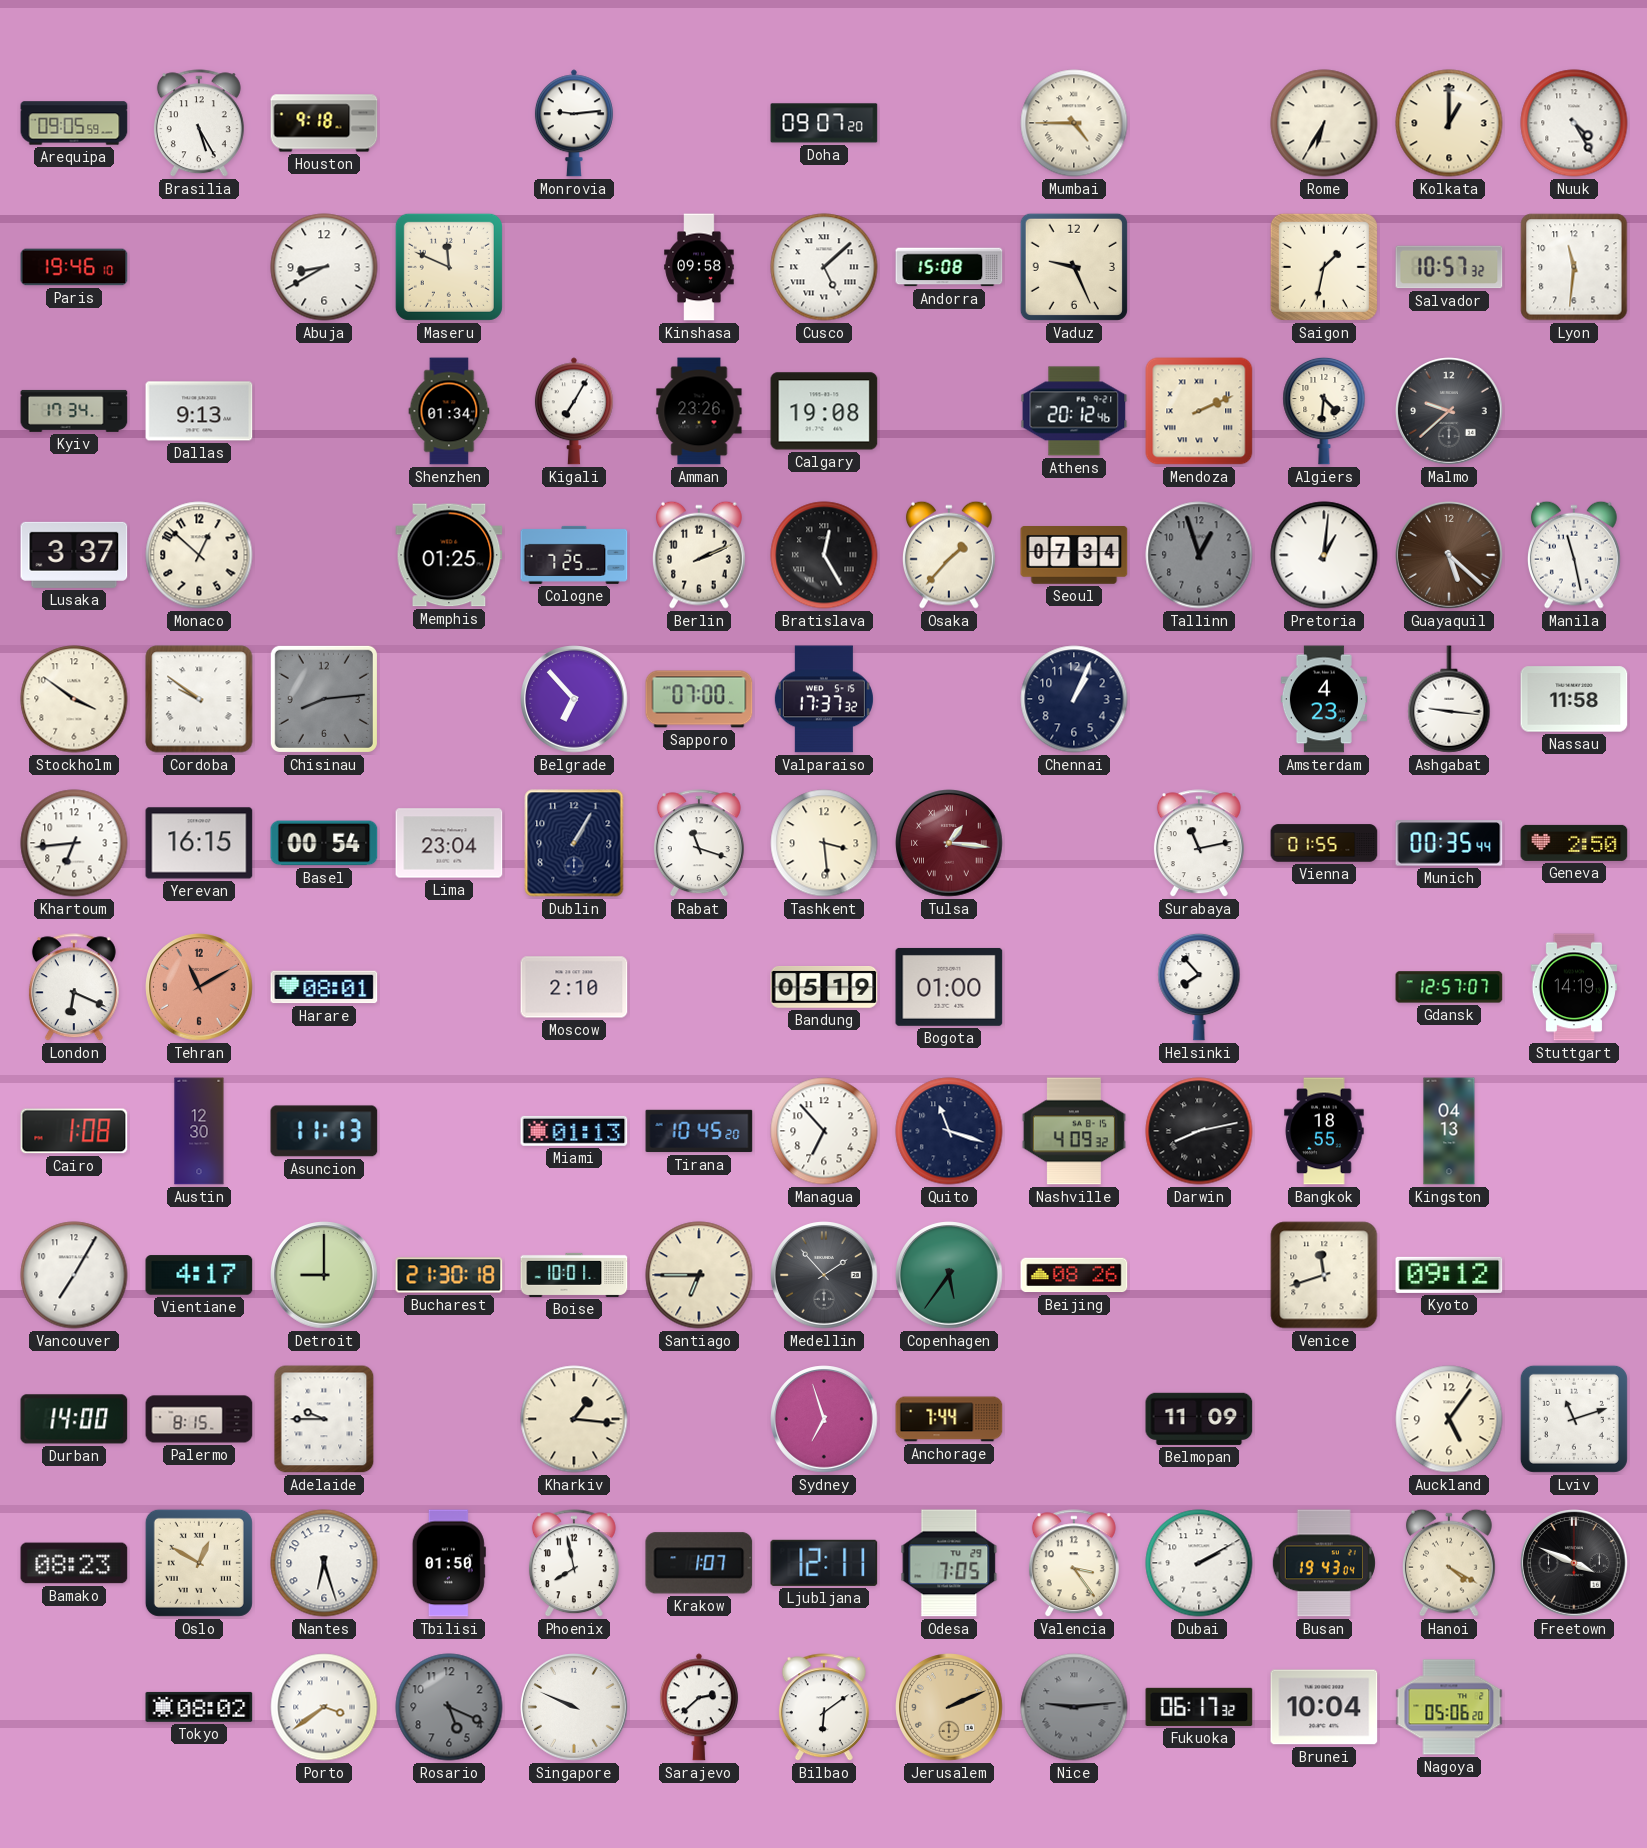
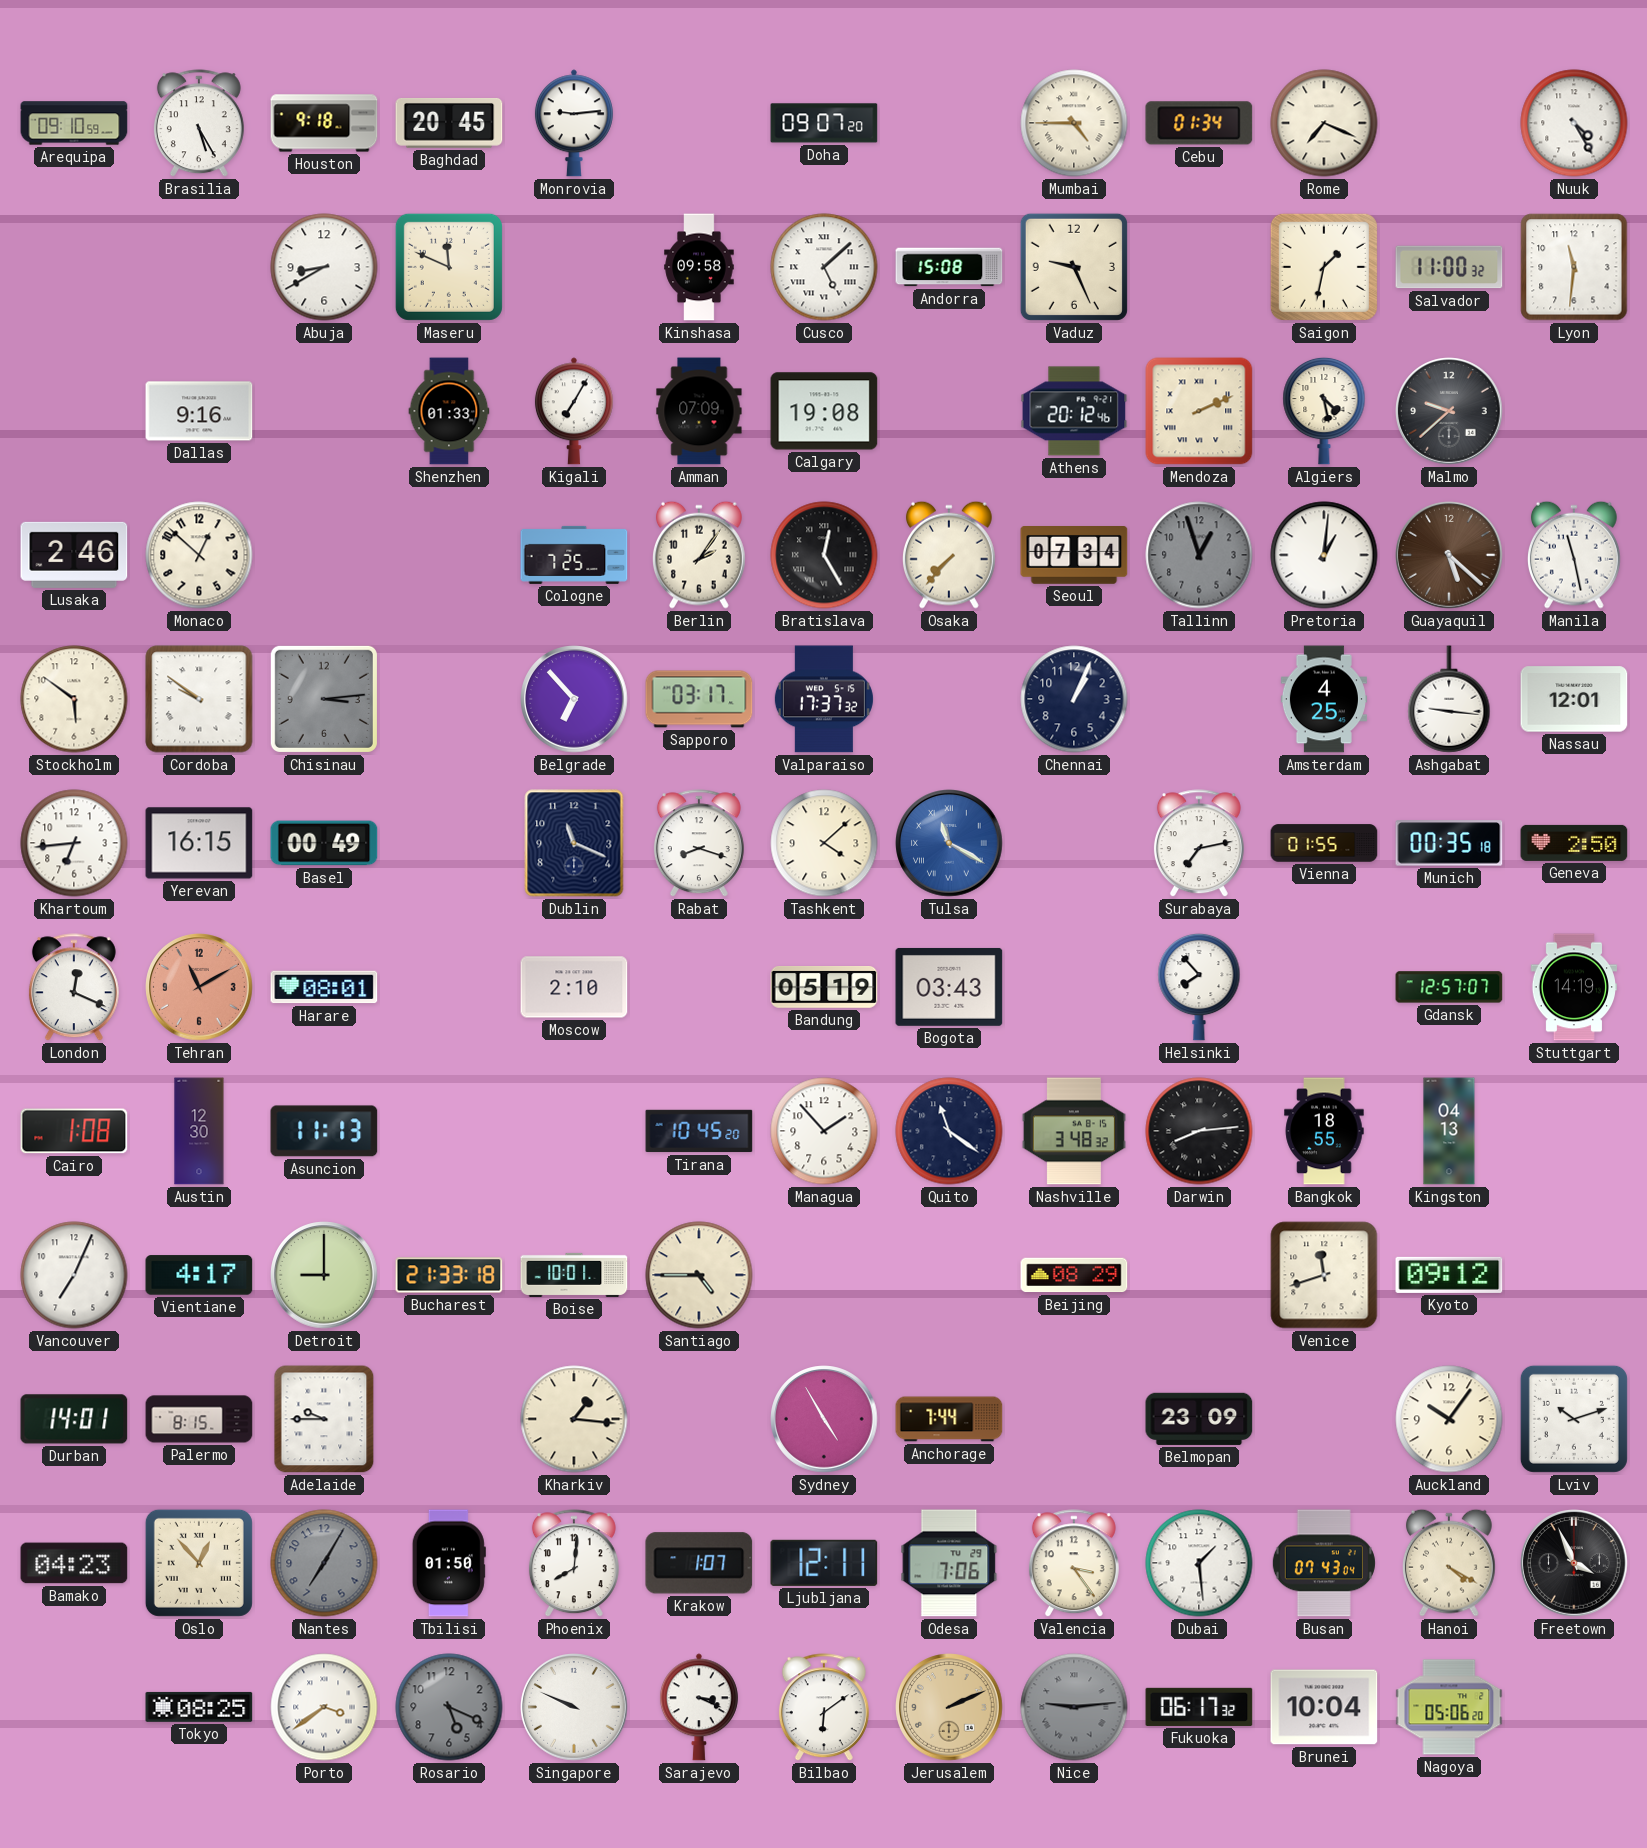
Arequipa: 09:05 -> 09:10 (74, 123)
Baghdad: none -> 20:45 (449, 123)
Cebu: none -> 01:34 (1199, 123)
Rome: 6:35 -> 7:19 (1324, 123)
Kolkata: 1:00 -> none (1449, 123)
Paris: 19:46 -> none (74, 267)
Salvador: 10:57 -> 11:00 (1449, 267)
Kyiv: 17:34 -> none (74, 411)
Dallas: 9:13 -> 9:16 (199, 411)
Shenzhen: 01:34 -> 01:33 (449, 411)
Amman: 23:26 -> 07:09 (699, 411)
Algiers: 4:31 -> 4:28 (1324, 411)
Lusaka: 3:37 -> 2:46 (74, 555)
Memphis: 01:25 -> none (449, 555)
Berlin: 2:11 -> 2:06 (699, 555)
Osaka: 1:37 -> 7:37 (949, 555)
Stockholm: 3:51 -> 5:51 (74, 699)
Chisinau: 8:14 -> 3:14 (324, 699)
Sapporo: 07:00 -> 03:17 (699, 699)
Amsterdam: 4:23 -> 4:25 (1324, 699)
Nassau: 11:58 -> 12:01 (1574, 699)
Basel: 00:54 -> 00:49 (324, 843)
Lima: 23:04 -> none (449, 843)
Dublin: 1:05 -> 11:19 (574, 843)
Rabat: 11:18 -> 8:18 (699, 844)
Tashkent: 3:29 -> 4:08 (824, 843)
Tulsa: 1:16 -> 11:20 (949, 843)
Tulsa dial: burgundy -> blue (949, 843)
Surabaya: 11:13 -> 7:13 (1199, 844)
Munich: 00:35:44 -> 00:35:18 (1449, 843)
London: 6:19 -> 12:19 (74, 988)
Bogota: 01:00 -> 03:43 (949, 987)
Miami: 01:13 -> none (574, 1131)
Managua: 6:53 -> 1:53 (824, 1131)
Quito: 11:18 -> 11:21 (949, 1131)
Nashville: 4:09 -> 3:48 (1074, 1131)
Darwin: 8:13 -> 8:14 (1199, 1131)
Vancouver: 7:05 -> 7:04 (74, 1275)
Bucharest: 21:30 -> 21:33 (449, 1275)
Santiago: 6:45 -> 4:45 (699, 1275)
Medellin: 1:53 -> none (824, 1275)
Copenhagen: 5:36 -> none (949, 1275)
Beijing: 08:26 -> 08:29 (1074, 1275)
Durban: 14:00 -> 14:01 (74, 1419)
Sydney: 6:57 -> 4:55 (824, 1419)
Belmopan: 11:09 -> 23:09 (1199, 1419)
Auckland: 5:06 -> 10:06 (1449, 1419)
Lviv: 11:12 -> 10:12 (1574, 1419)
Bamako: 08:23 -> 04:23 (74, 1563)
Oslo: 12:50 -> 12:53 (199, 1563)
Nantes: 6:27 -> 7:05 (324, 1563)
Nantes dial: white -> grey (324, 1563)
Phoenix: 7:58 -> 8:01 (574, 1564)
Odesa: 7:05 -> 7:06 (949, 1563)
Dubai: 2:10 -> 1:29 (1199, 1563)
Busan: 19:43 -> 07:43 (1324, 1563)
Freetown: 3:49 -> 3:56 (1574, 1563)
Tokyo: 08:02 -> 08:25 (199, 1707)
Sarajevo: 2:38 -> 3:19 (699, 1707)
